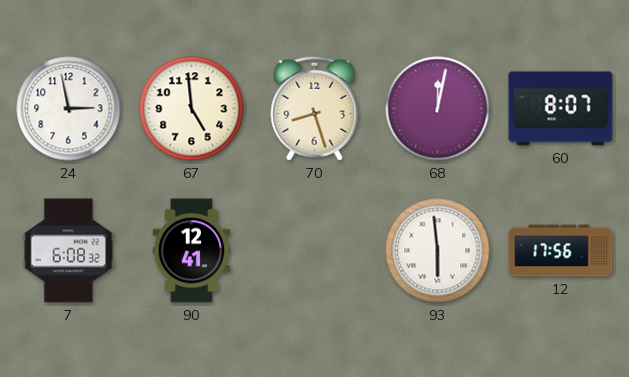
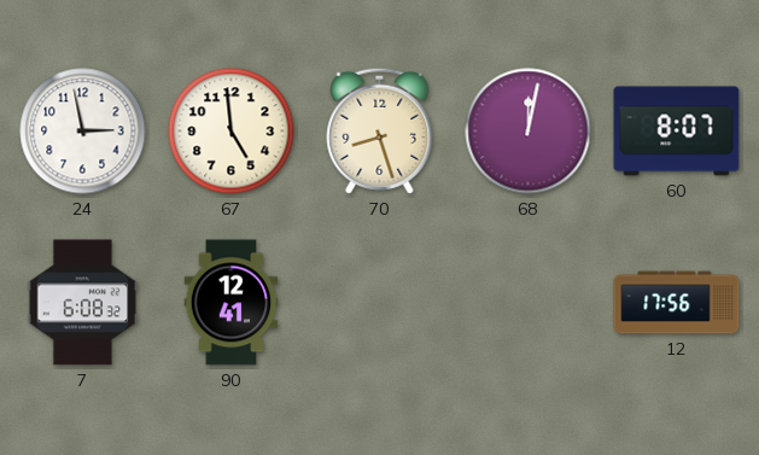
93: 5:59 -> none (438, 251)
